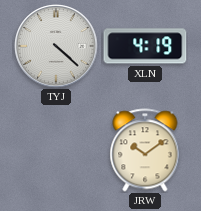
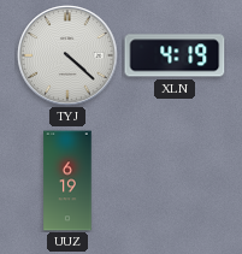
UUZ: none -> 6:19 (67, 181)
JRW: 10:09 -> none (145, 150)
